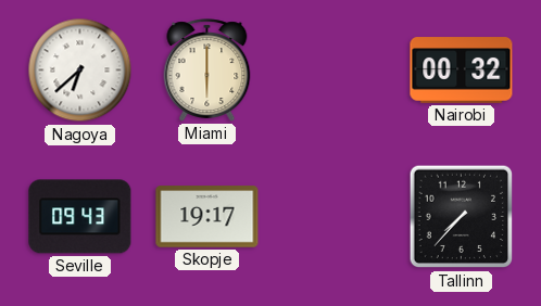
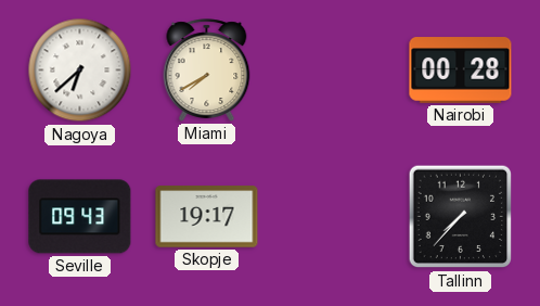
Miami: 6:00 -> 7:40 (207, 71)
Nairobi: 00:32 -> 00:28 (461, 71)
